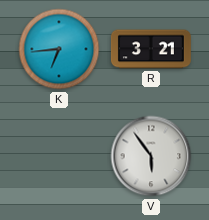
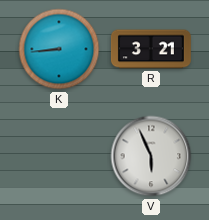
K: 6:44 -> 8:44 (59, 49)
V: 5:54 -> 5:56 (151, 156)
